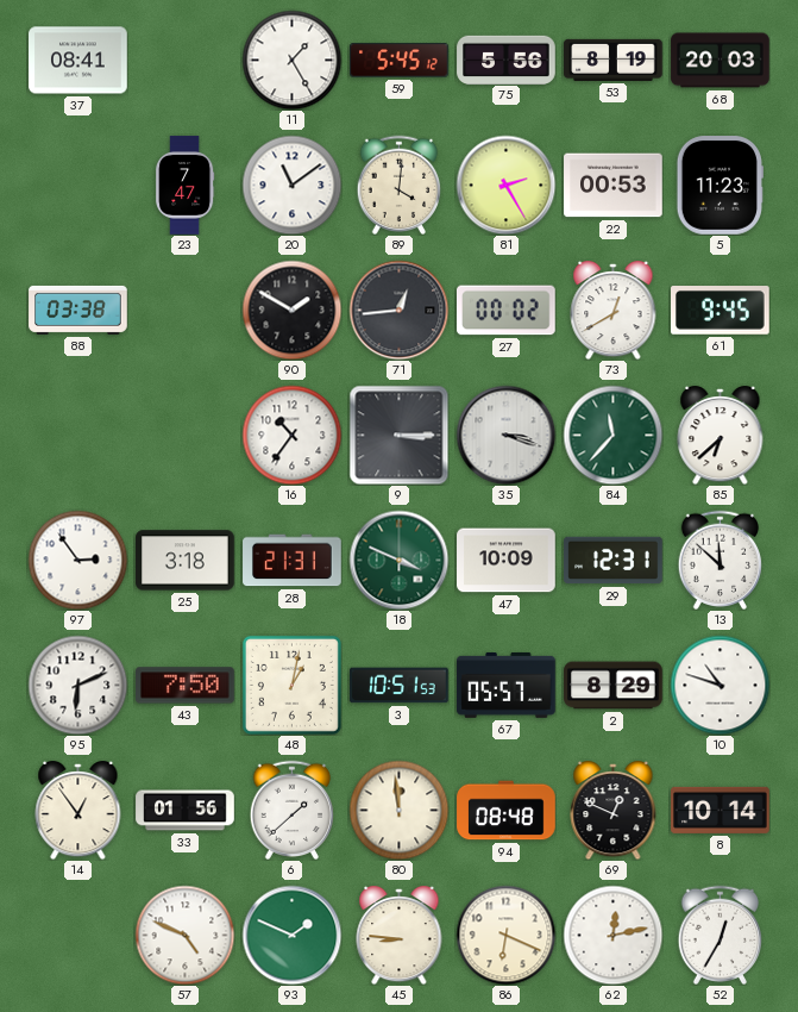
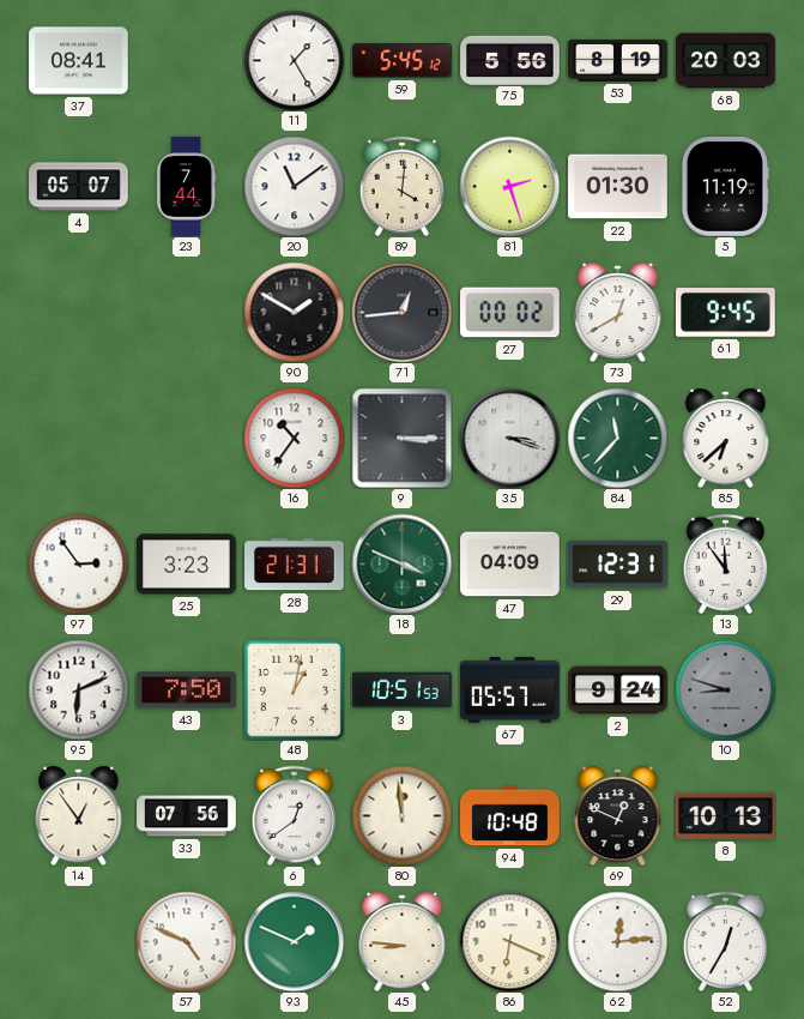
4: none -> 05:07 (79, 187)
23: 7:47 -> 7:44 (186, 187)
81: 2:25 -> 2:27 (509, 186)
22: 00:53 -> 01:30 (618, 187)
5: 11:23 -> 11:19 (725, 187)
88: 03:38 -> none (78, 310)
25: 3:18 -> 3:23 (187, 565)
47: 10:09 -> 04:09 (510, 565)
13: 11:52 -> 11:54 (726, 563)
2: 8:29 -> 9:24 (618, 691)
10: 10:48 -> 8:48 (725, 689)
10 dial: white -> grey (725, 689)
33: 01:56 -> 07:56 (187, 816)
6: 1:38 -> 12:39 (295, 815)
94: 08:48 -> 10:48 (510, 816)
8: 10:14 -> 10:13 (726, 815)
62: 12:13 -> 12:14 (617, 941)
